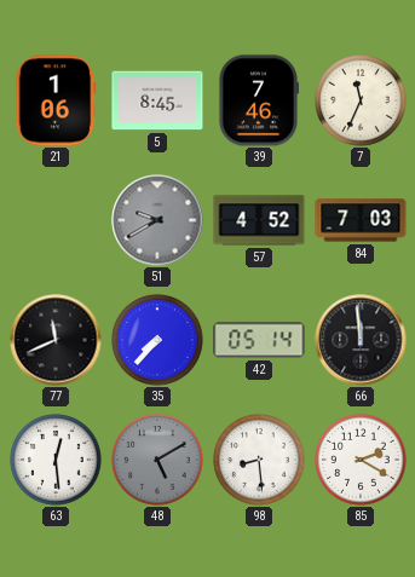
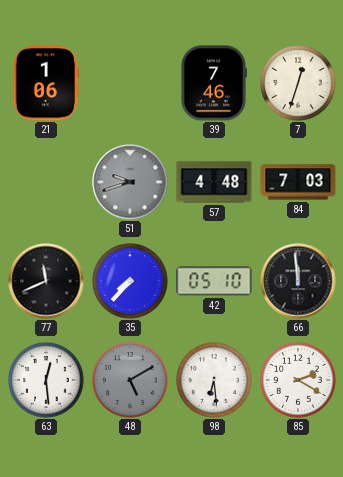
5: 8:45 -> none (157, 100)
7: 11:34 -> 12:33 (298, 83)
51: 9:40 -> 9:42 (130, 182)
57: 4:52 -> 4:48 (214, 182)
42: 05:14 -> 05:10 (214, 281)
98: 8:29 -> 6:29 (214, 380)
